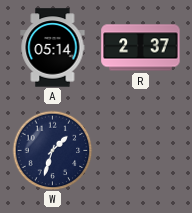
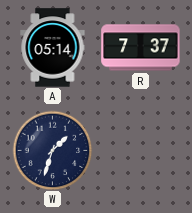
R: 2:37 -> 7:37 (141, 48)
